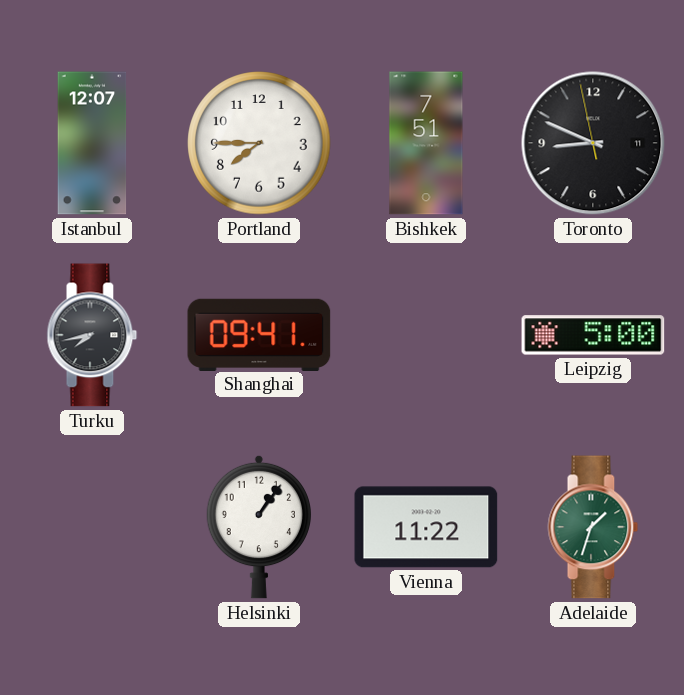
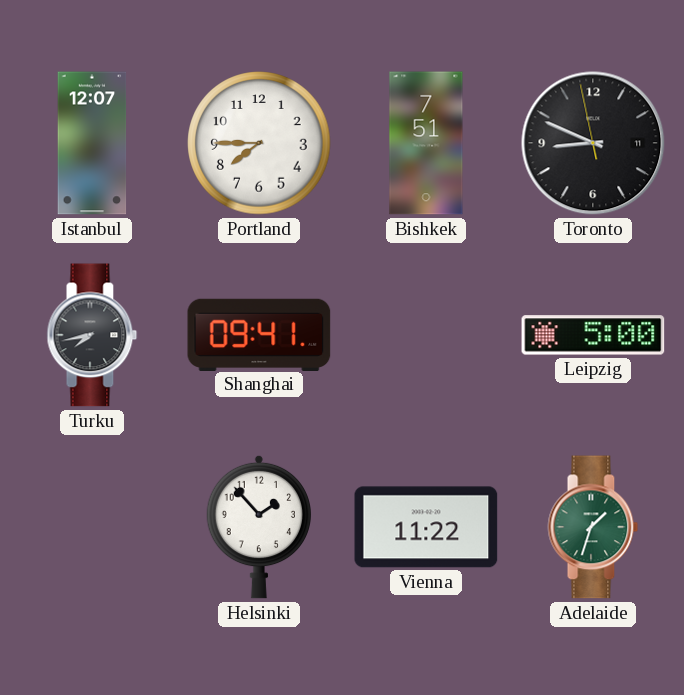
Helsinki: 1:06 -> 1:53 (258, 527)
